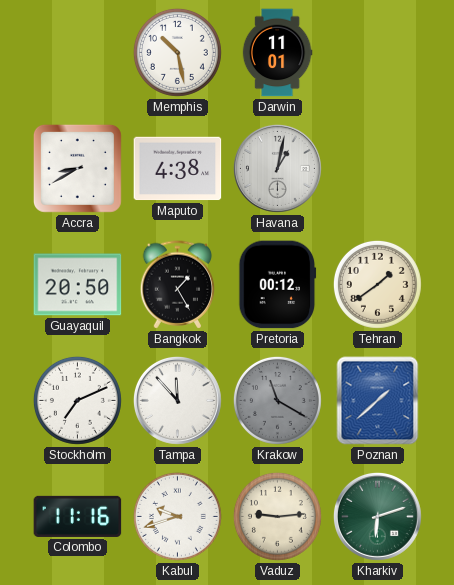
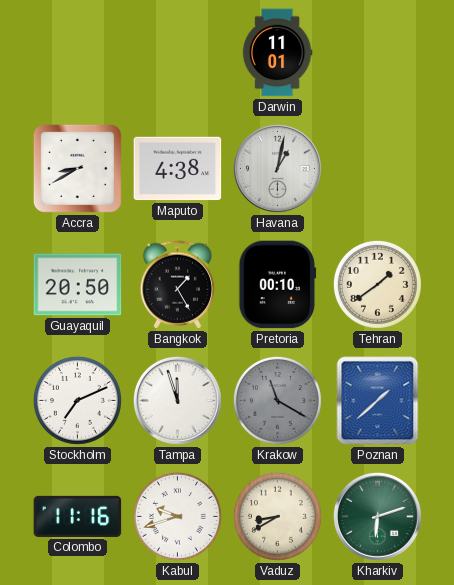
Memphis: 10:28 -> none (177, 52)
Pretoria: 00:12 -> 00:10 (278, 285)
Tampa: 11:53 -> 11:57 (177, 400)
Vaduz: 9:14 -> 8:40 (277, 516)
